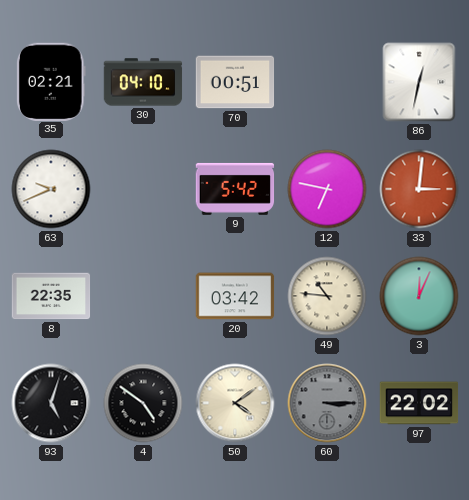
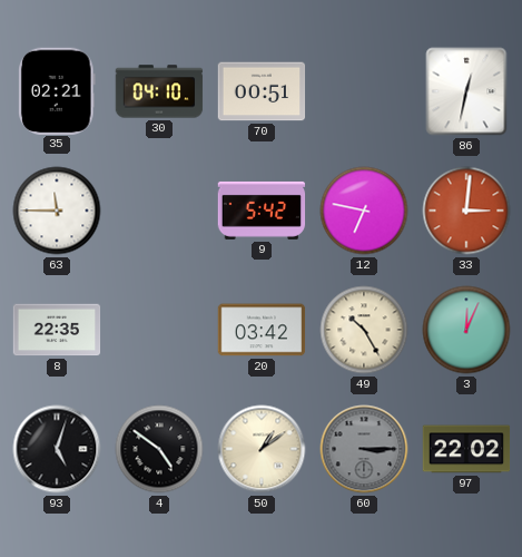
63: 9:41 -> 11:45 (57, 211)
49: 10:46 -> 10:25 (364, 330)
50: 4:09 -> 1:09 (262, 449)
